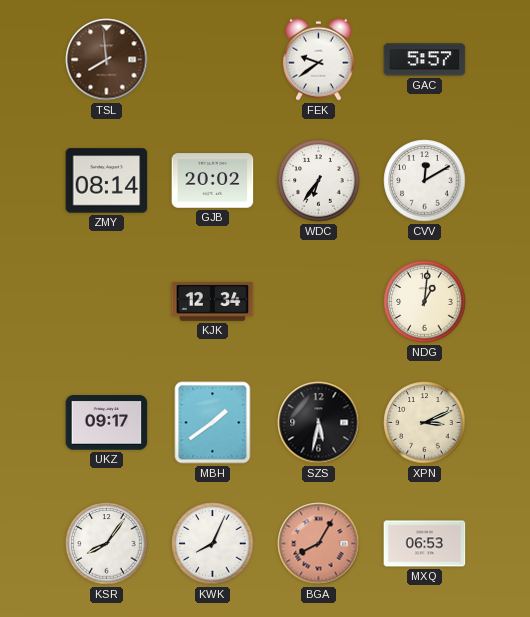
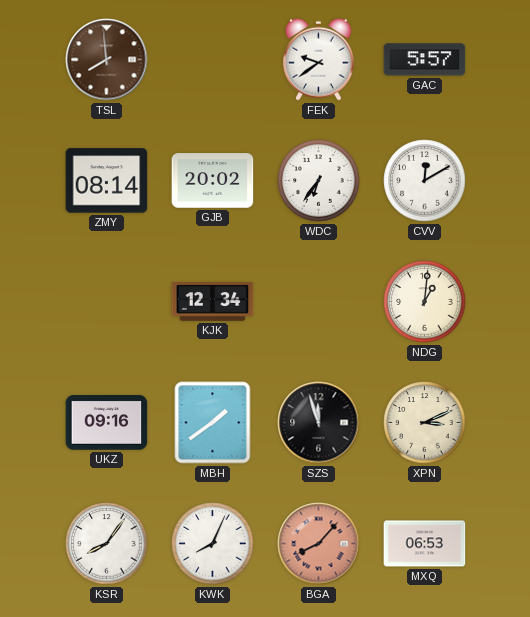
UKZ: 09:17 -> 09:16 (107, 423)
SZS: 5:32 -> 11:57 (319, 423)
BGA: 8:05 -> 8:07 (319, 544)
